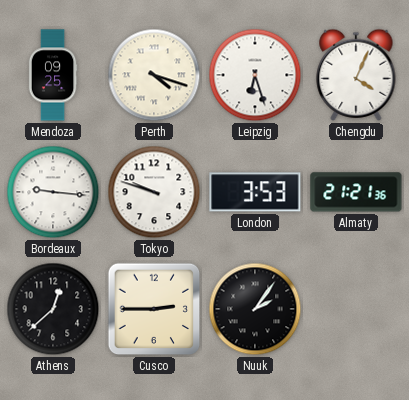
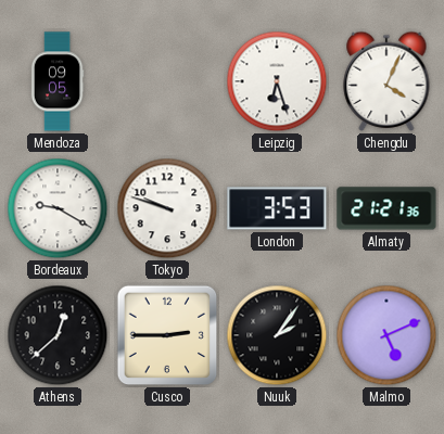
Mendoza: 09:25 -> 09:05 (58, 81)
Perth: 4:18 -> none (154, 75)
Bordeaux: 9:16 -> 9:20 (58, 208)
Malmo: none -> 5:11 (386, 335)
